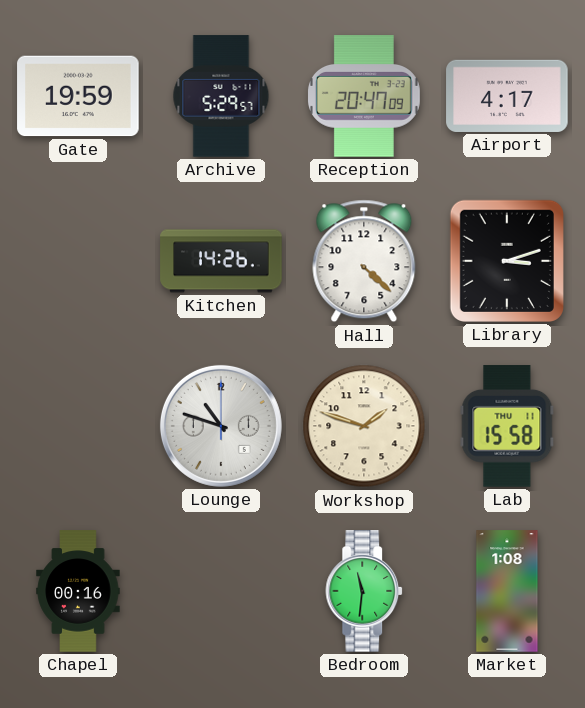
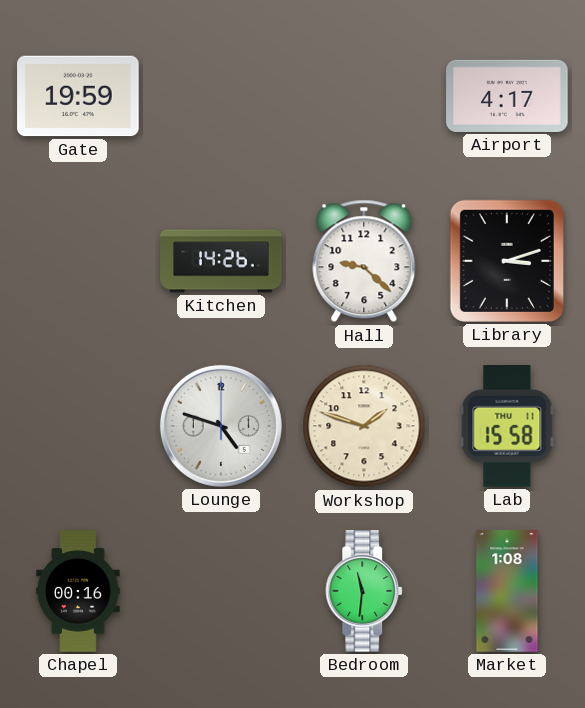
Archive: 5:29 -> none (221, 96)
Reception: 20:47 -> none (364, 96)
Hall: 4:22 -> 9:22 (364, 261)
Lounge: 10:48 -> 4:48 (221, 426)
